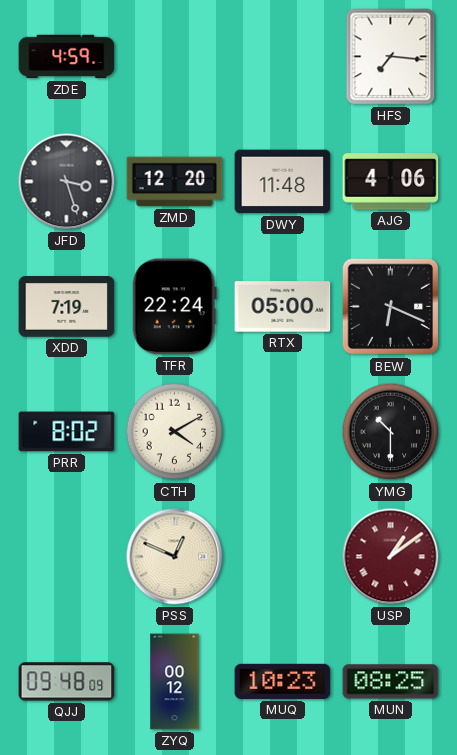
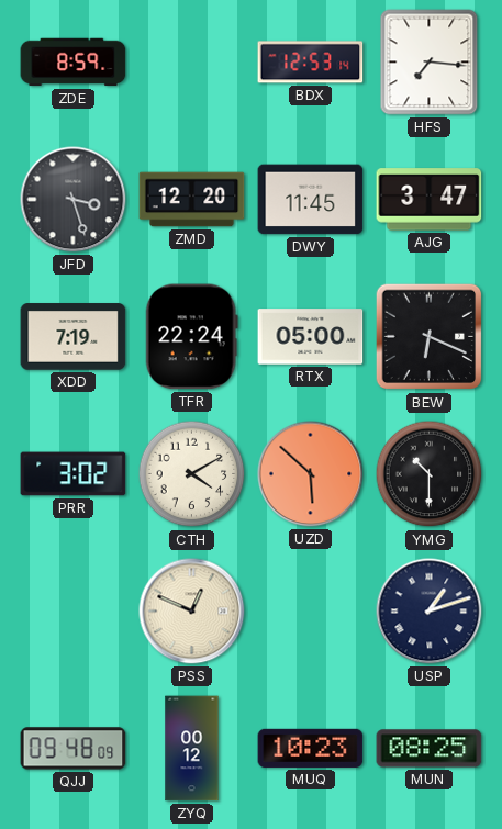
ZDE: 4:59 -> 8:59 (74, 63)
BDX: none -> 12:53 (311, 63)
DWY: 11:48 -> 11:45 (311, 200)
AJG: 4:06 -> 3:47 (430, 200)
PRR: 8:02 -> 3:02 (74, 474)
UZD: none -> 5:52 (311, 474)
USP: 1:09 -> 1:12 (430, 612)
USP dial: burgundy -> navy (430, 612)
